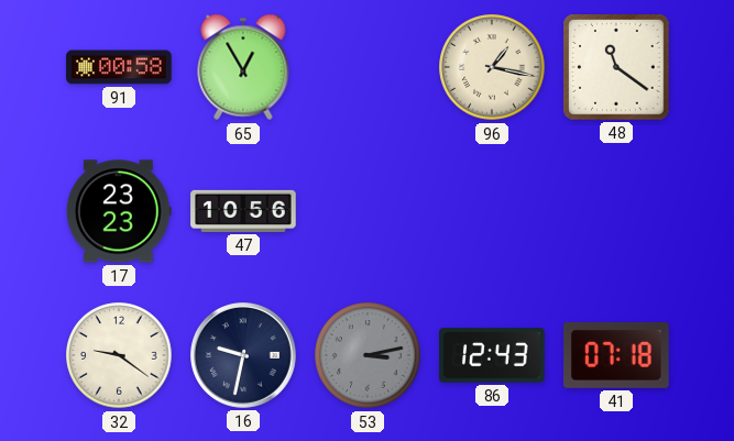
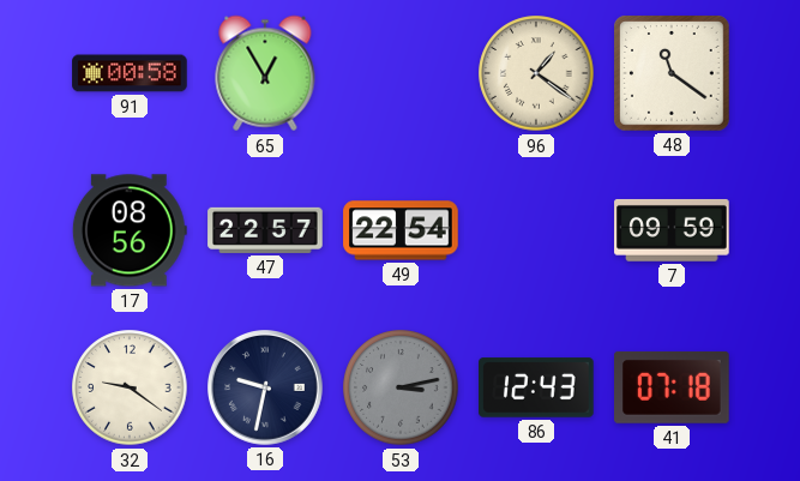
96: 1:17 -> 1:21 (536, 73)
17: 23:23 -> 08:56 (130, 230)
47: 10:56 -> 22:57 (265, 230)
49: none -> 22:54 (401, 230)
7: none -> 09:59 (672, 230)
